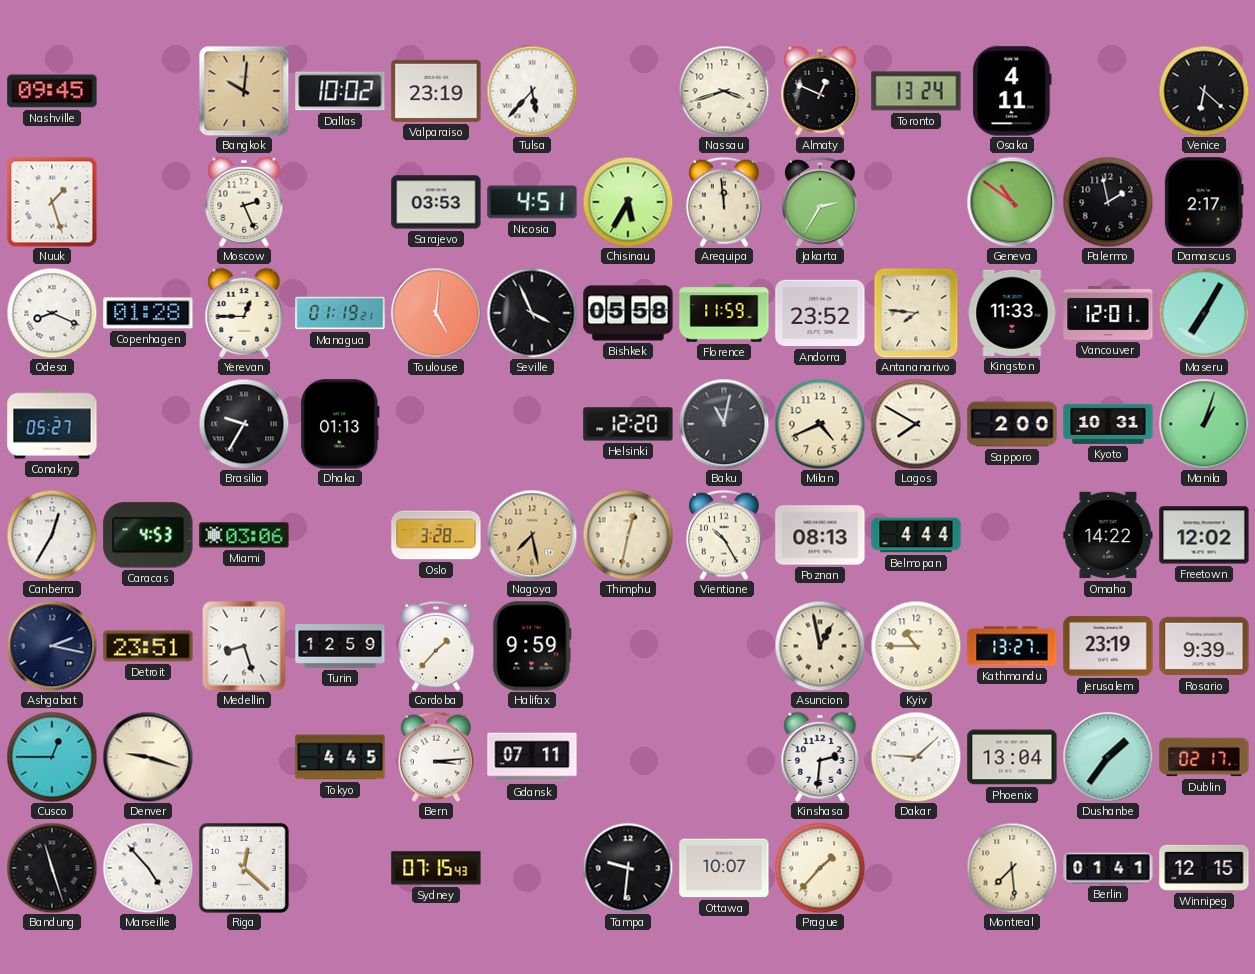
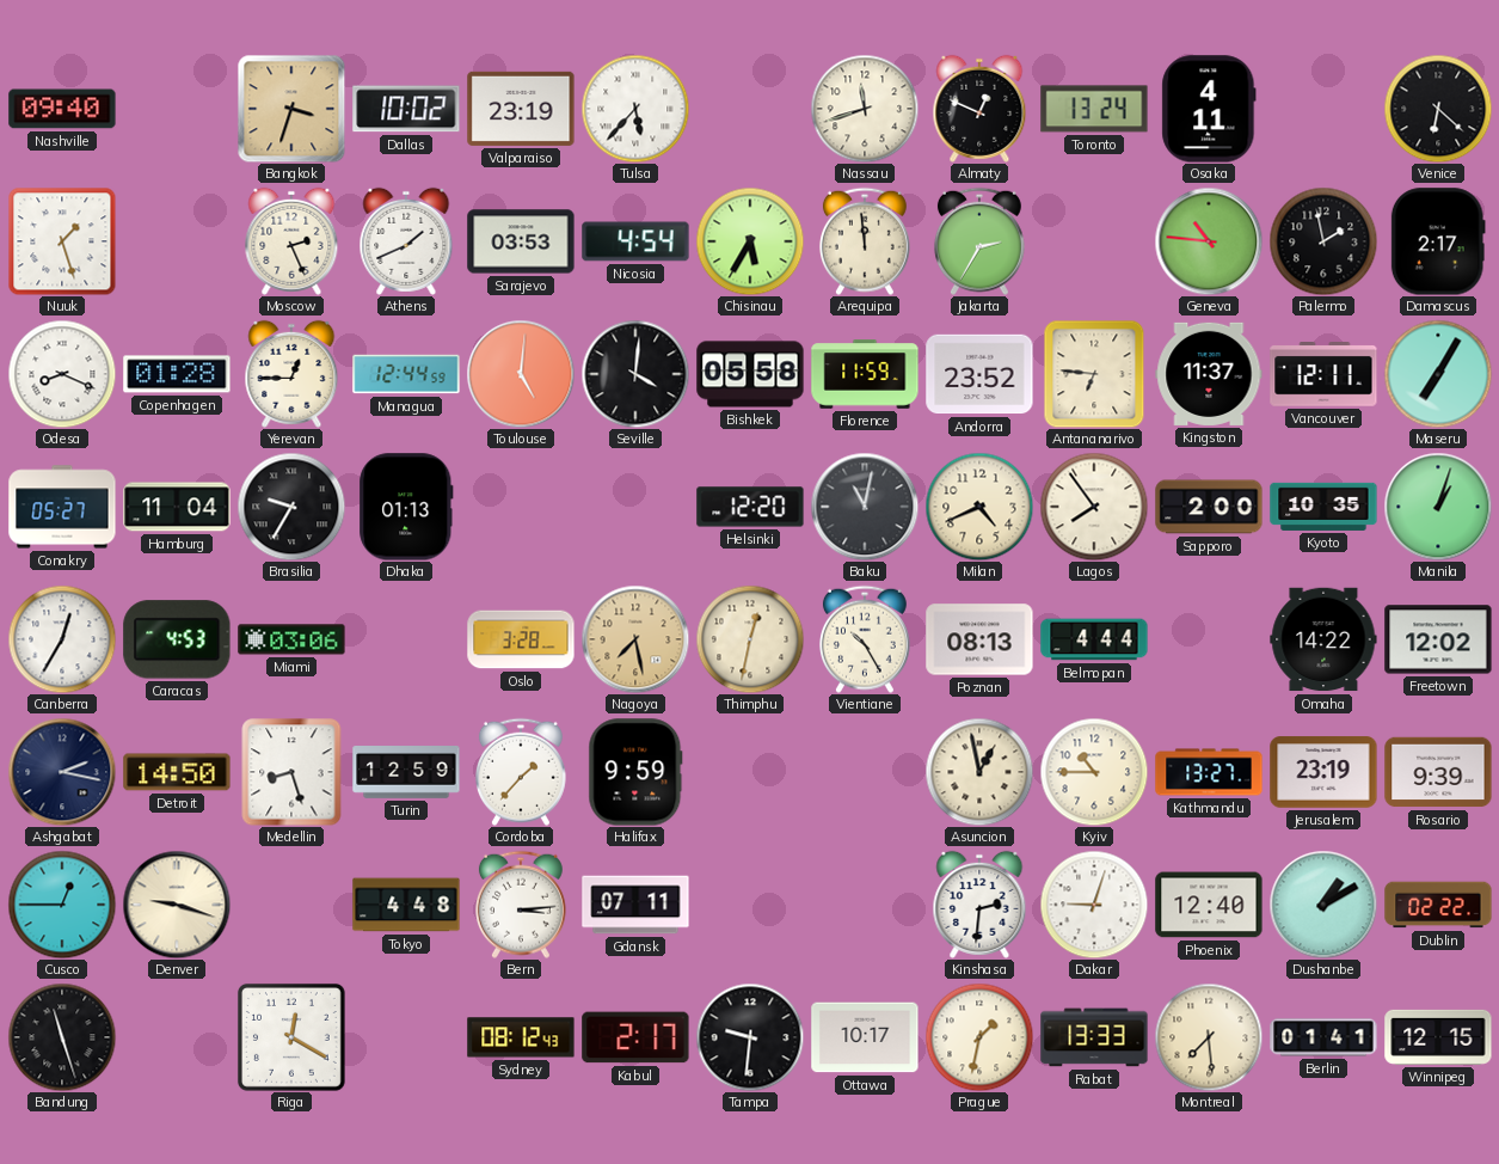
Nashville: 09:45 -> 09:40 (62, 109)
Bangkok: 10:01 -> 3:33 (291, 109)
Nassau: 3:42 -> 11:42 (865, 109)
Athens: none -> 1:41 (406, 241)
Nicosia: 4:51 -> 4:54 (635, 241)
Geneva: 10:51 -> 10:46 (1209, 241)
Managua: 01:19 -> 12:44 (406, 374)
Seville: 3:56 -> 4:01 (635, 374)
Antananarivo: 7:46 -> 6:46 (1094, 374)
Kingston: 11:33 -> 11:37 (1209, 374)
Vancouver: 12:01 -> 12:11 (1323, 375)
Hamburg: none -> 11:04 (177, 507)
Lagos: 7:50 -> 7:54 (1094, 507)
Kyoto: 10:31 -> 10:35 (1323, 507)
Detroit: 23:51 -> 14:50 (177, 772)
Tokyo: 4:45 -> 4:48 (406, 905)
Dakar: 9:08 -> 9:03 (1094, 905)
Phoenix: 13:04 -> 12:40 (1209, 905)
Dushanbe: 1:36 -> 1:10 (1323, 905)
Dublin: 02:17 -> 02:22 (1438, 905)
Marseille: 4:53 -> none (148, 868)
Riga: 12:22 -> 12:20 (291, 1037)
Sydney: 07:15 -> 08:12 (521, 1037)
Kabul: none -> 2:17 (635, 1037)
Ottawa: 10:07 -> 10:17 (865, 1037)
Prague: 1:37 -> 1:32 (979, 1037)
Rabat: none -> 13:33 (1094, 1037)
